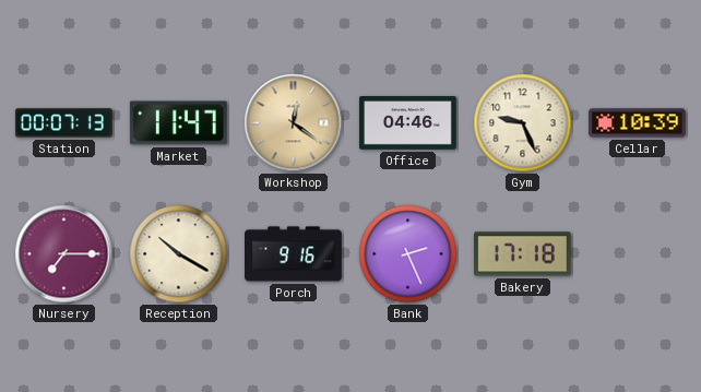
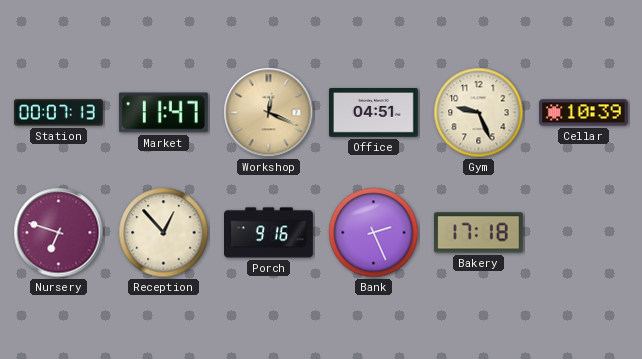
Workshop: 12:21 -> 12:19 (269, 113)
Office: 04:46 -> 04:51 (374, 113)
Nursery: 7:15 -> 6:48 (59, 233)
Reception: 10:20 -> 12:53 (164, 233)
